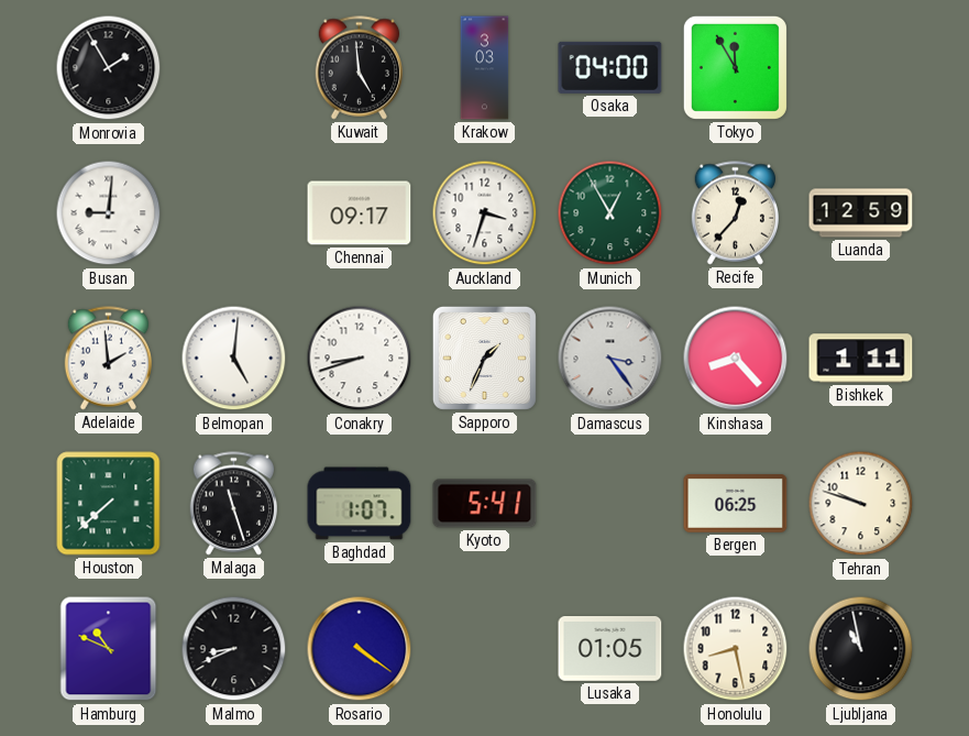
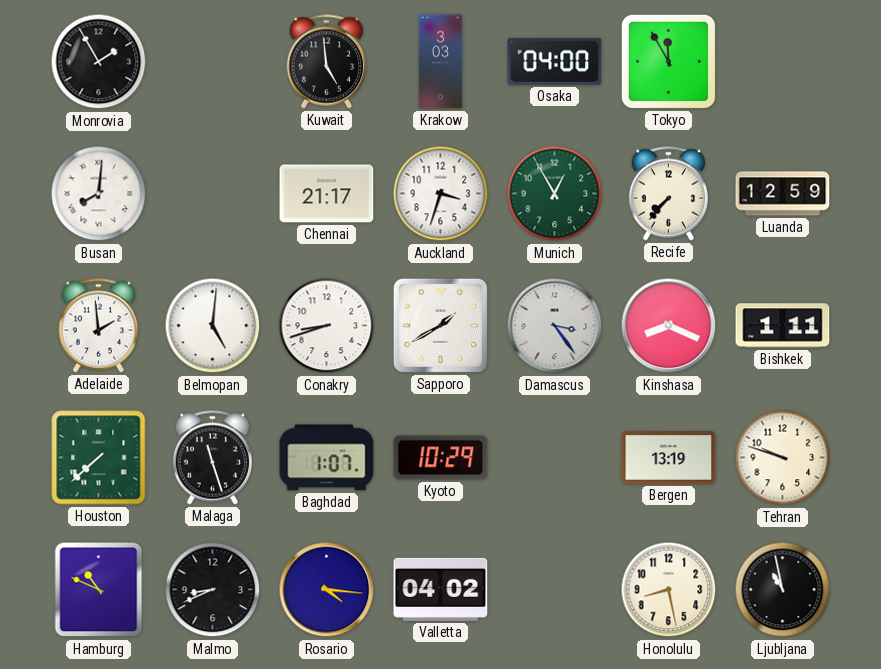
Busan: 9:01 -> 8:01 (99, 194)
Chennai: 09:17 -> 21:17 (327, 194)
Recife: 12:37 -> 7:37 (668, 194)
Sapporo: 1:34 -> 1:40 (440, 325)
Kinshasa: 8:23 -> 8:19 (669, 326)
Kyoto: 5:41 -> 10:29 (441, 458)
Bergen: 06:25 -> 13:19 (669, 458)
Rosario: 4:21 -> 4:16 (327, 590)
Valletta: none -> 04:02 (441, 589)
Lusaka: 01:05 -> none (610, 649)
